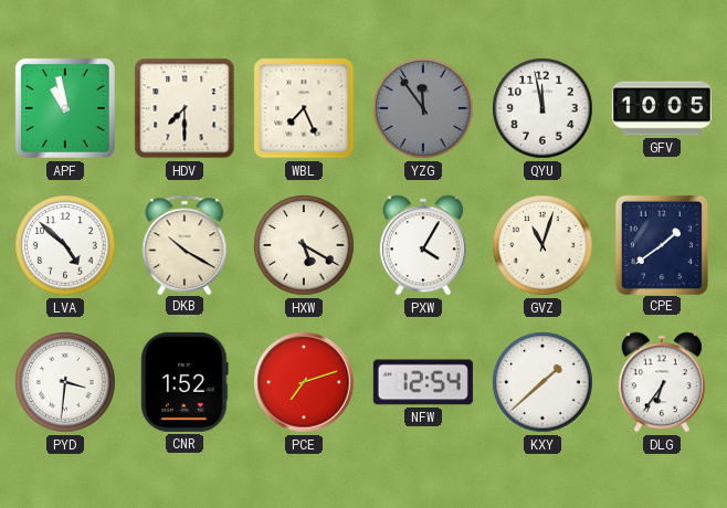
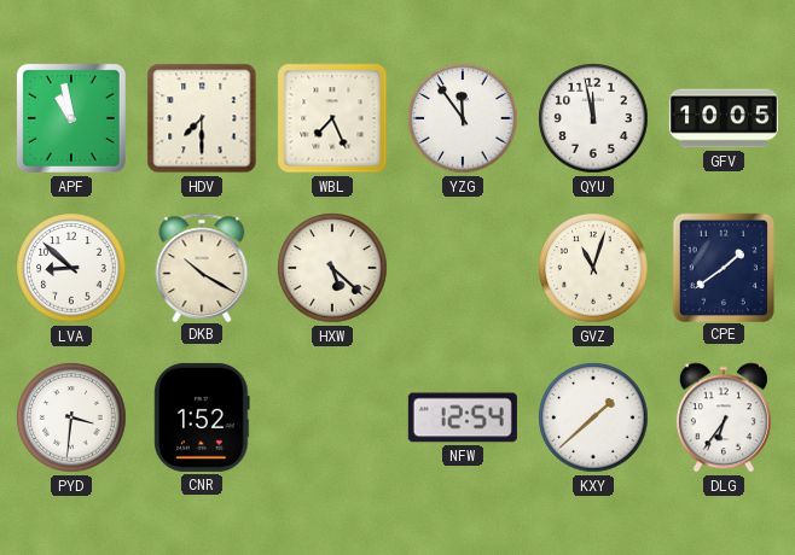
YZG dial: grey -> white (463, 118)
LVA: 4:52 -> 8:52 (71, 268)
HXW: 5:20 -> 5:22 (332, 268)
PXW: 4:05 -> none (423, 245)
PCE: 7:12 -> none (304, 382)
